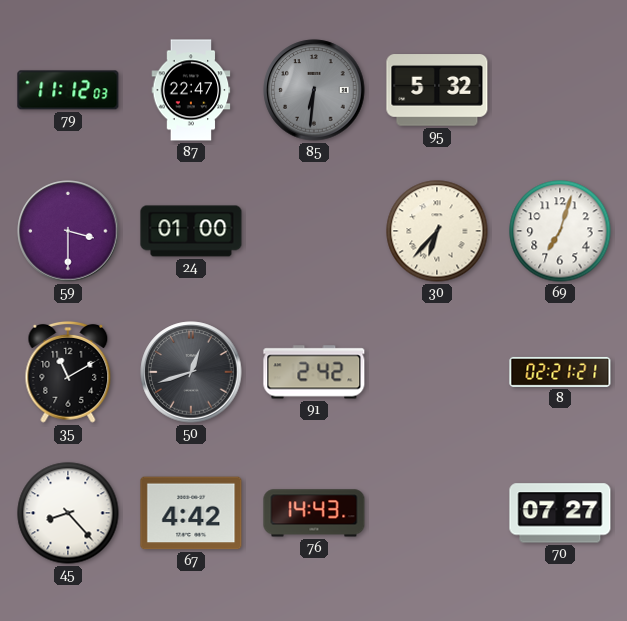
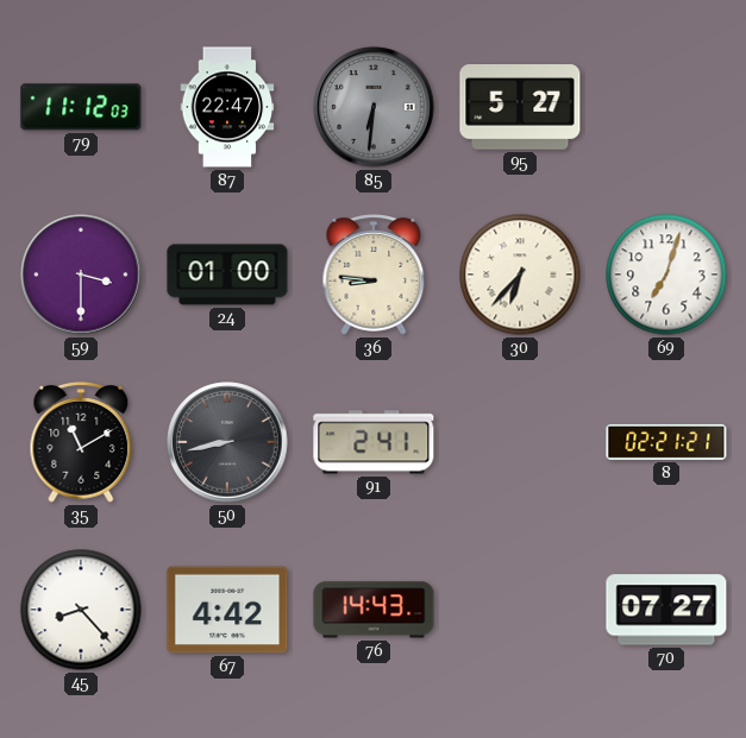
95: 5:32 -> 5:27 (520, 107)
36: none -> 8:46 (374, 275)
50: 12:42 -> 8:43 (227, 442)
91: 2:42 -> 2:41 (374, 442)
